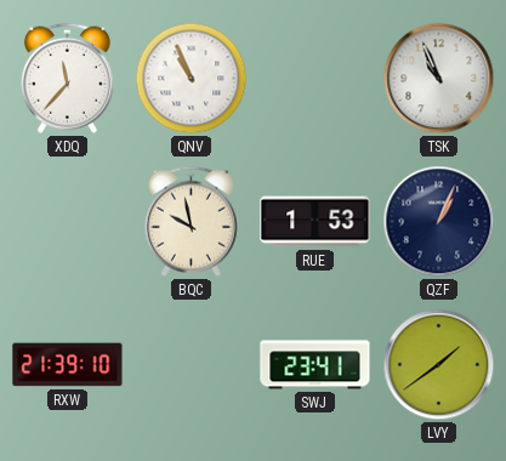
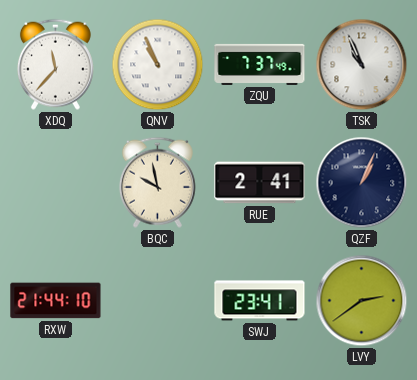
ZQU: none -> 7:37 (260, 64)
RUE: 1:53 -> 2:41 (260, 183)
RXW: 21:39 -> 21:44 (56, 301)
LVY: 1:39 -> 2:39 (362, 301)
